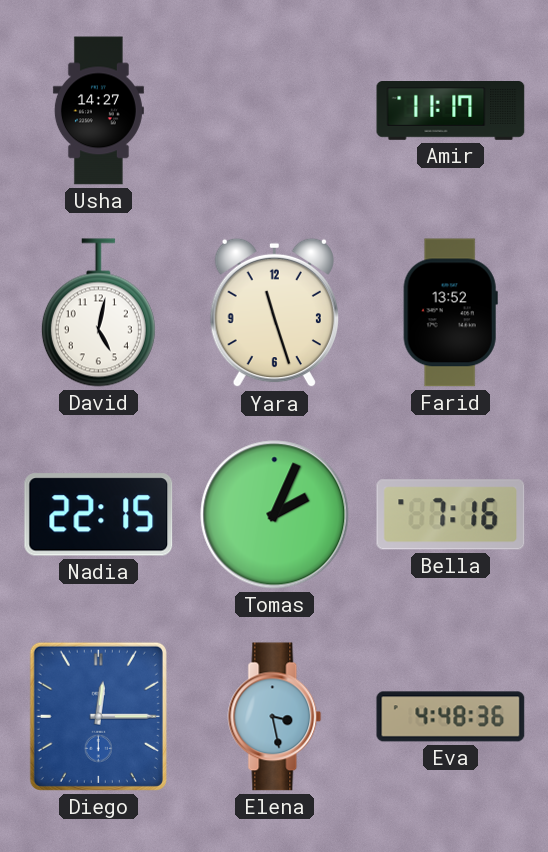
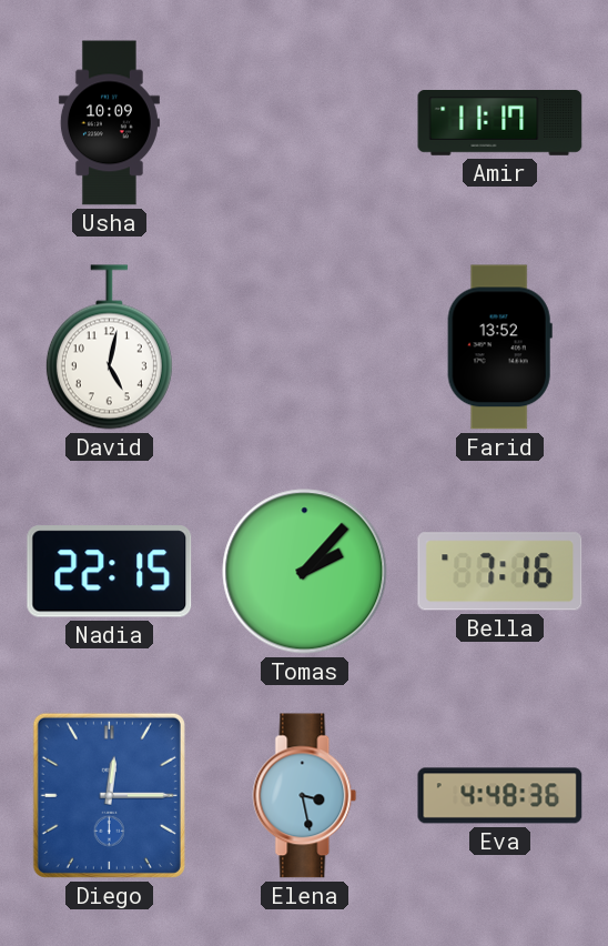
Usha: 14:27 -> 10:09 (109, 123)
Yara: 11:27 -> none (274, 313)
Tomas: 2:04 -> 2:07 (305, 572)
